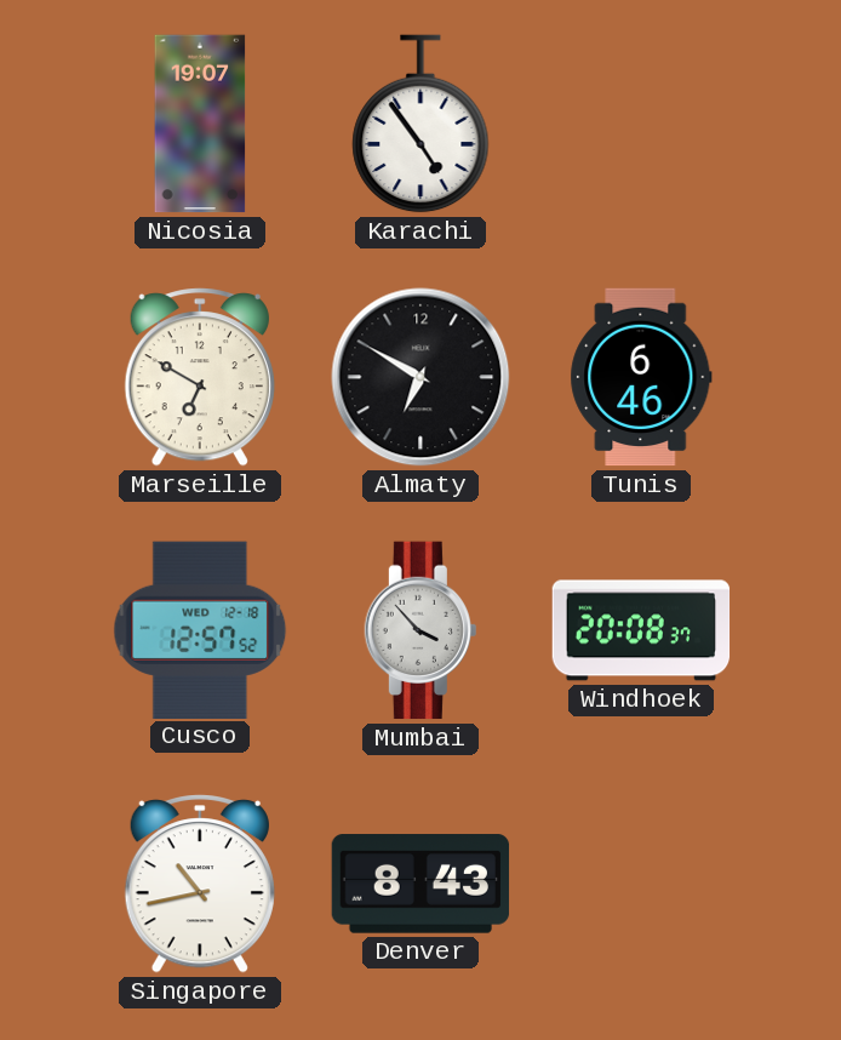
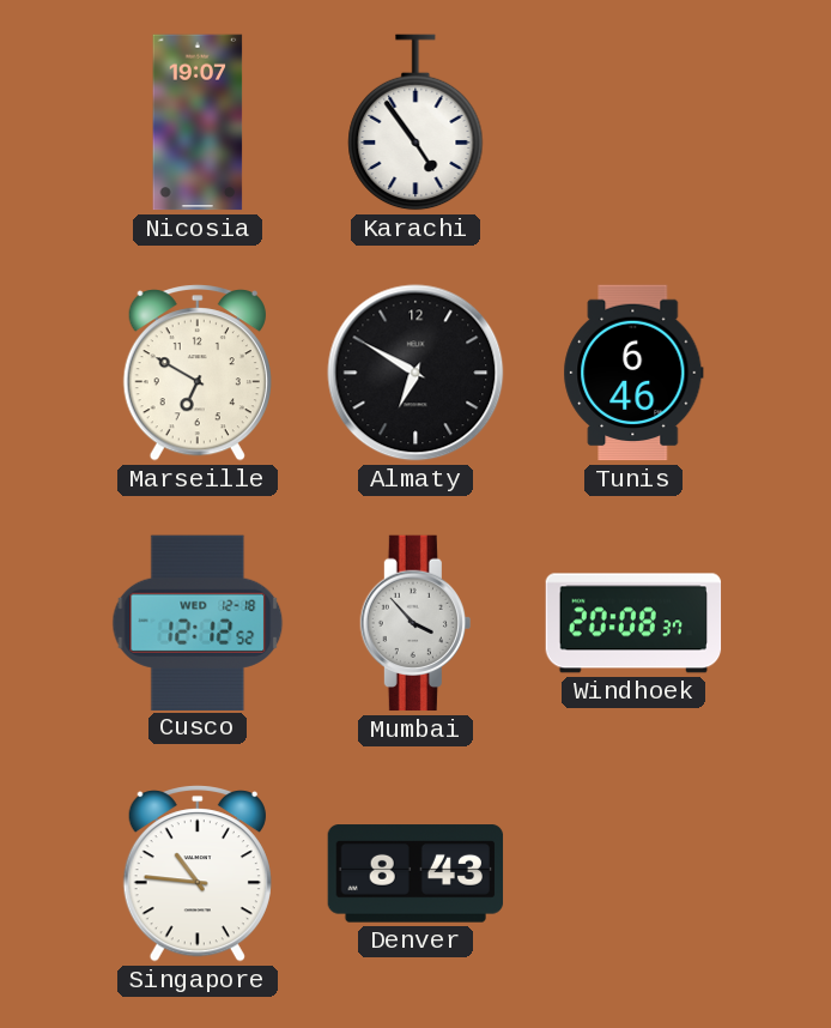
Cusco: 12:57 -> 12:12 (198, 622)
Singapore: 10:43 -> 10:46 (198, 873)
